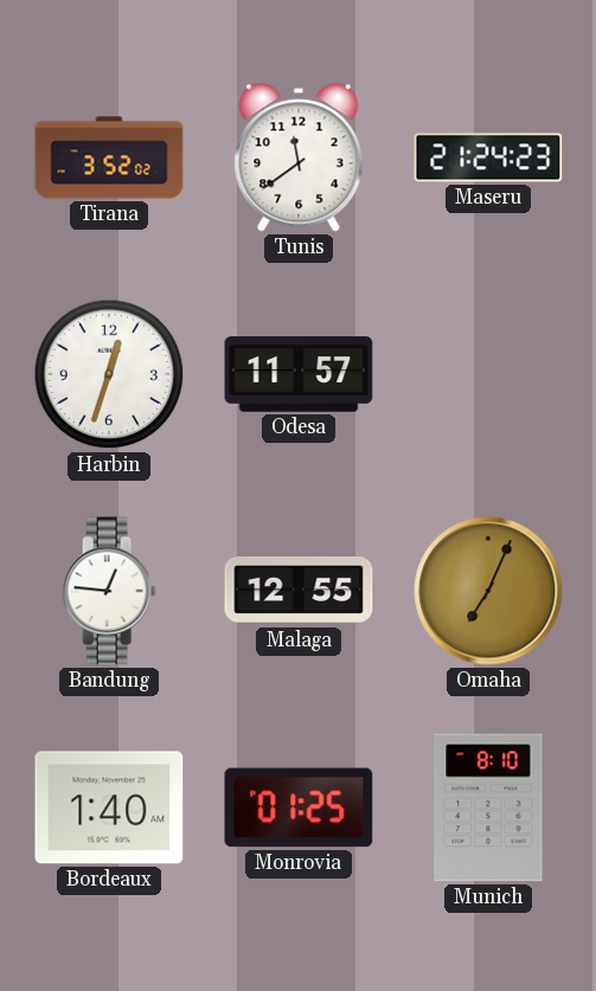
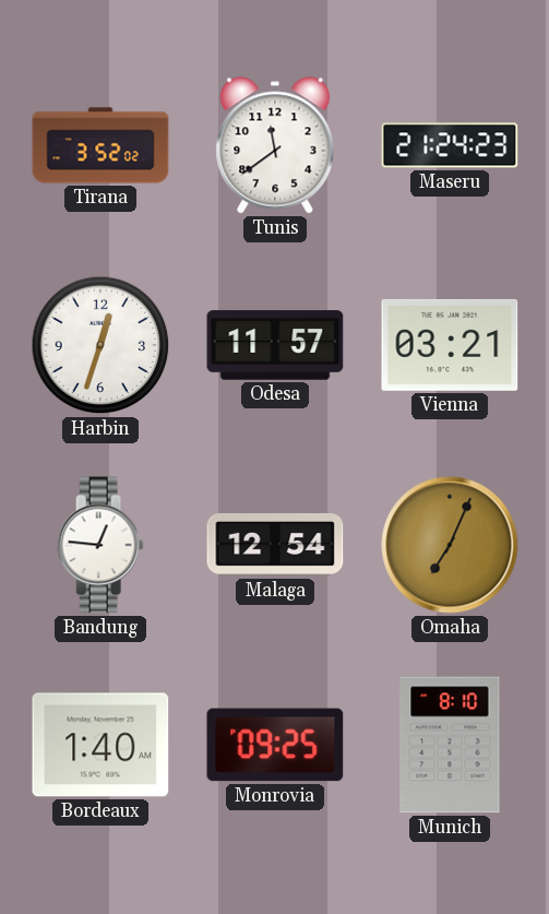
Vienna: none -> 03:21 (450, 345)
Malaga: 12:55 -> 12:54 (275, 545)
Monrovia: 01:25 -> 09:25 (275, 745)
